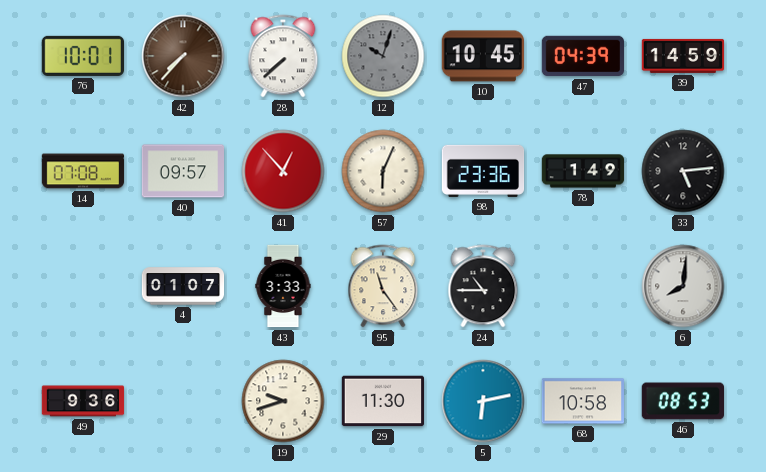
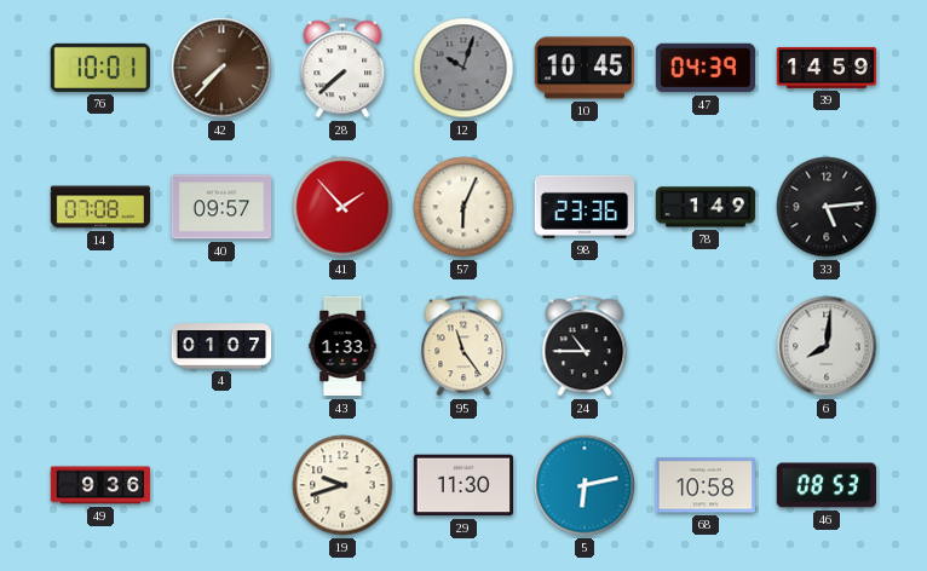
41: 12:53 -> 1:53 (342, 207)
43: 3:33 -> 1:33 (342, 346)
